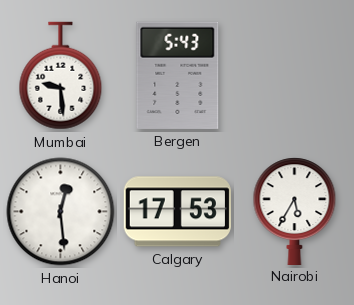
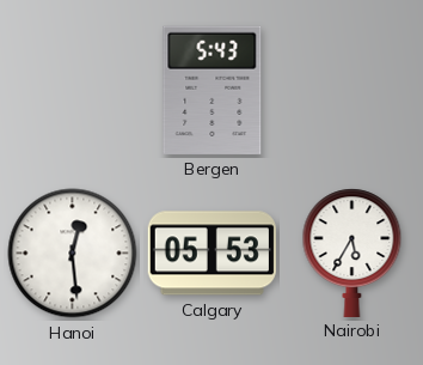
Mumbai: 9:29 -> none (61, 76)
Calgary: 17:53 -> 05:53 (211, 254)
